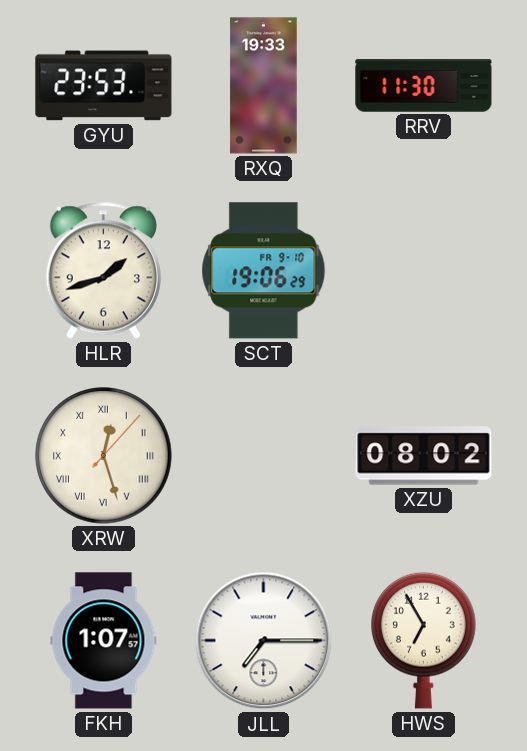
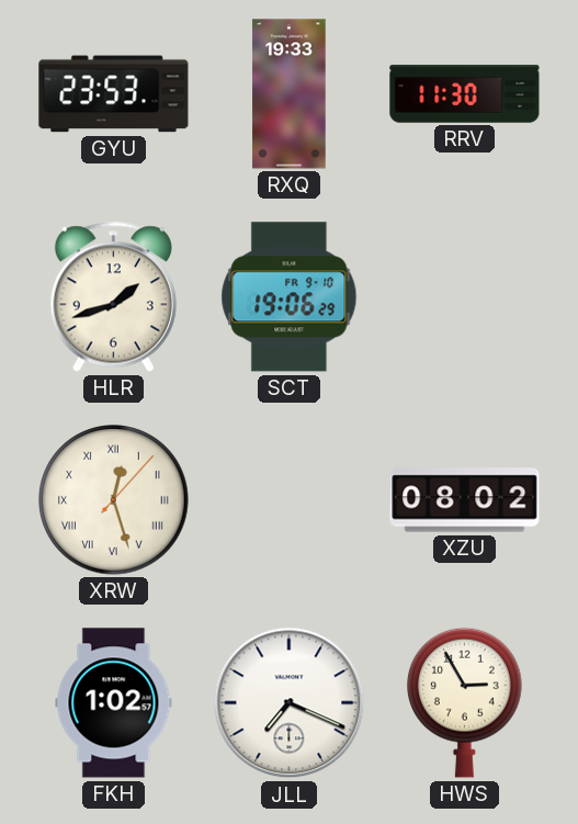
FKH: 1:07 -> 1:02 (114, 703)
JLL: 7:15 -> 7:19 (290, 703)
HWS: 6:55 -> 2:55 (465, 702)
